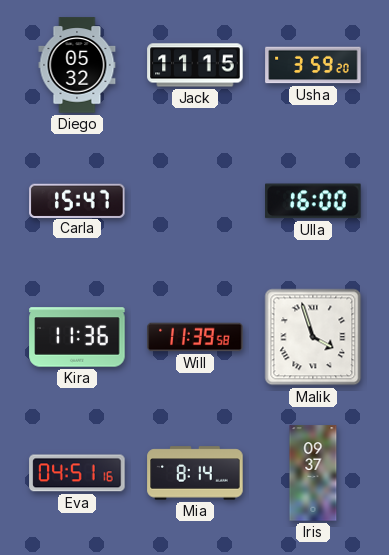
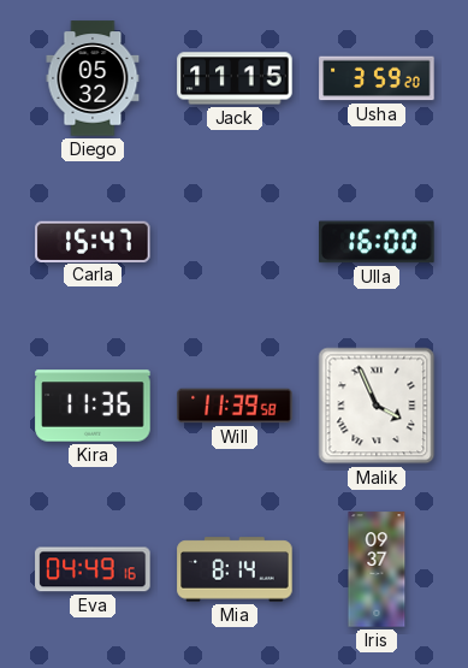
Malik: 3:57 -> 3:56 (377, 406)
Eva: 04:51 -> 04:49 (93, 569)
